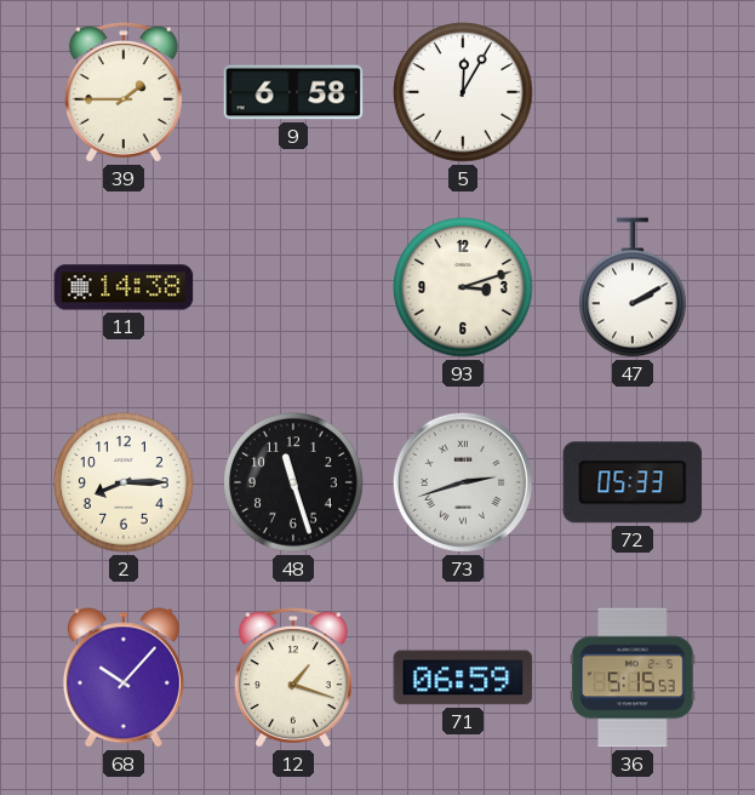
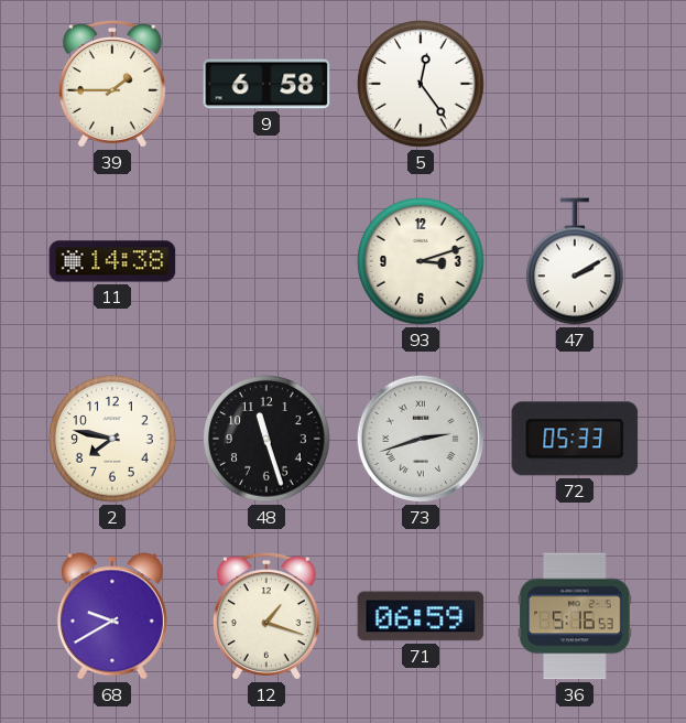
5: 12:05 -> 12:24 (421, 84)
2: 8:15 -> 7:47 (112, 439)
68: 10:07 -> 9:40 (112, 616)
36: 5:15 -> 5:16 (575, 616)
